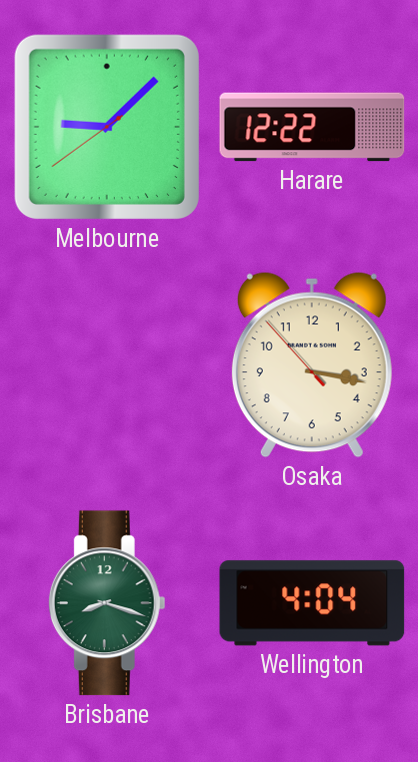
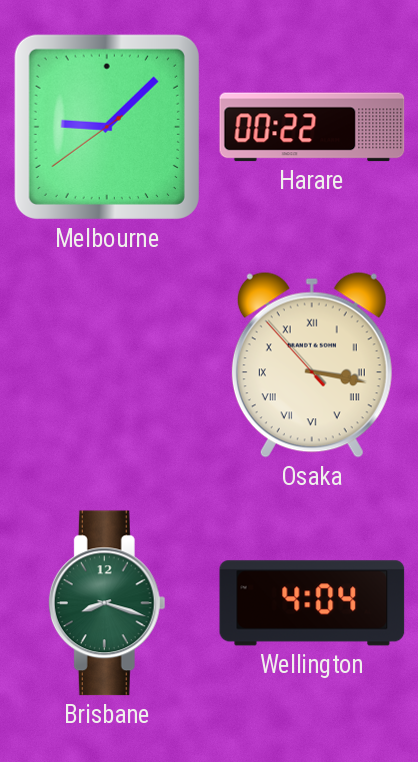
Harare: 12:22 -> 00:22 (312, 127)
Osaka numerals: Arabic -> Roman (312, 365)
